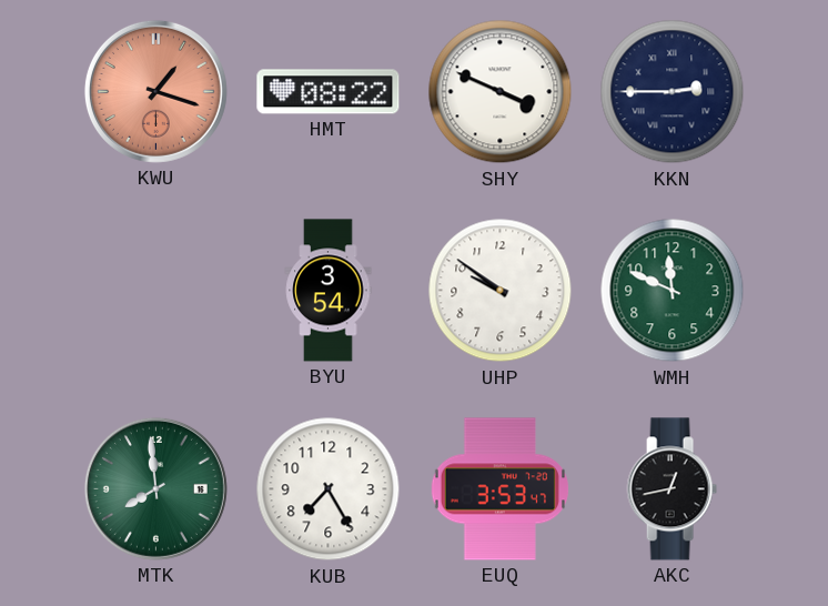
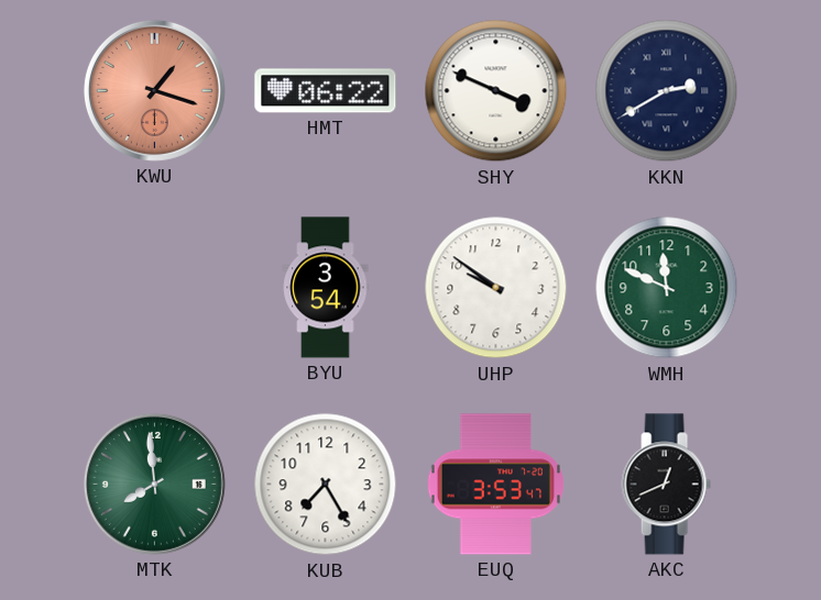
HMT: 08:22 -> 06:22 (326, 91)
KKN: 2:45 -> 2:40 (667, 91)
AKC: 12:43 -> 12:41 (666, 485)
